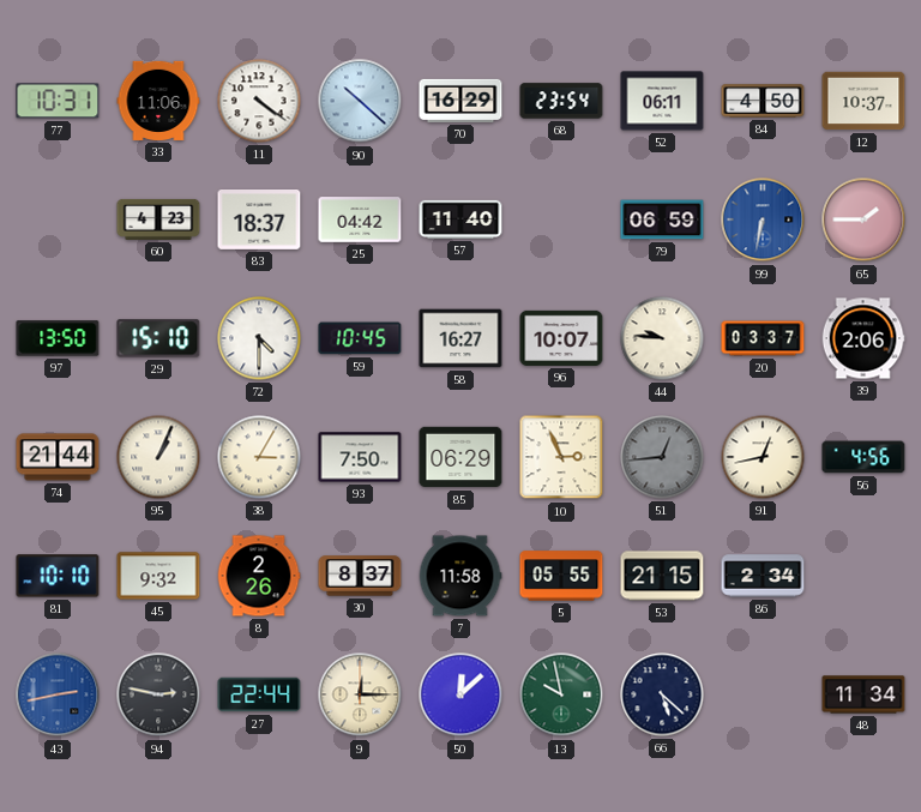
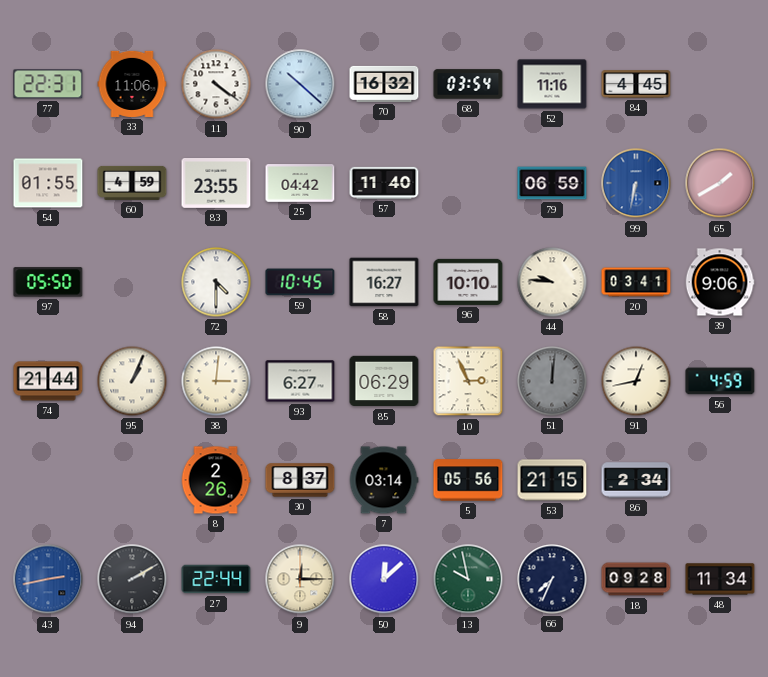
77: 10:31 -> 22:31 (48, 84)
70: 16:29 -> 16:32 (384, 84)
68: 23:54 -> 03:54 (468, 84)
52: 06:11 -> 11:16 (552, 84)
84: 4:50 -> 4:45 (636, 84)
12: 10:37 -> none (863, 101)
54: none -> 01:55 (48, 183)
60: 4:23 -> 4:59 (132, 183)
83: 18:37 -> 23:55 (216, 184)
65: 1:45 -> 1:40 (720, 183)
97: 13:50 -> 05:50 (48, 282)
29: 15:10 -> none (158, 338)
96: 10:07 -> 10:10 (468, 282)
20: 03:37 -> 03:41 (636, 282)
39: 2:06 -> 9:06 (720, 282)
38: 3:05 -> 3:01 (216, 381)
93: 7:50 -> 6:27 (300, 381)
51: 12:44 -> 12:01 (552, 381)
56: 4:56 -> 4:59 (720, 381)
81: 10:10 -> none (58, 576)
45: 9:32 -> none (158, 576)
7: 11:58 -> 03:14 (384, 480)
5: 05:55 -> 05:56 (468, 480)
94: 2:47 -> 2:10 (132, 579)
66: 5:22 -> 7:34 (552, 579)
18: none -> 09:28 (636, 579)
